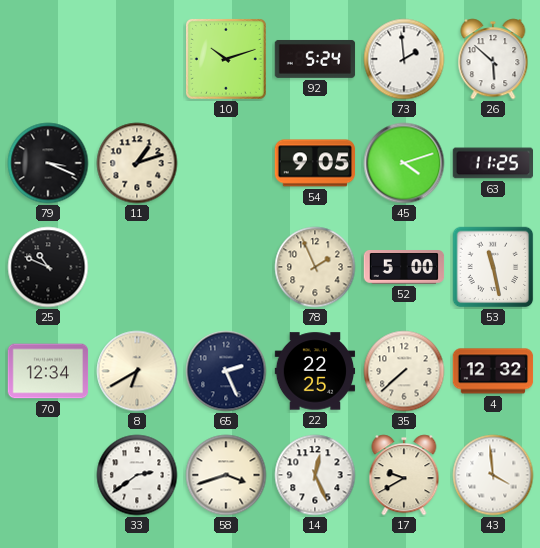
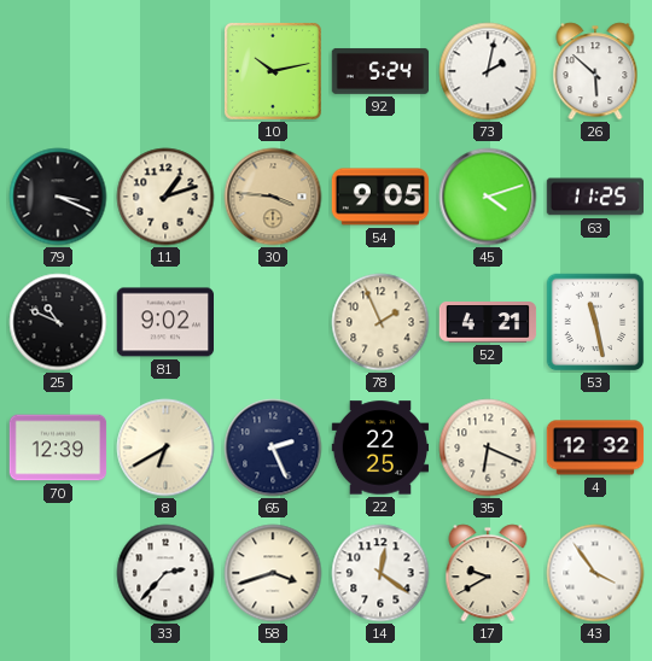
10: 10:12 -> 10:13 (273, 71)
73: 1:59 -> 2:02 (488, 71)
30: none -> 3:46 (273, 197)
81: none -> 9:02 (165, 322)
52: 5:00 -> 4:21 (488, 323)
70: 12:34 -> 12:39 (58, 448)
35: 7:38 -> 6:19 (488, 448)
33: 2:39 -> 2:37 (165, 573)
14: 12:26 -> 12:21 (380, 573)
43: 3:59 -> 3:54 (595, 573)
